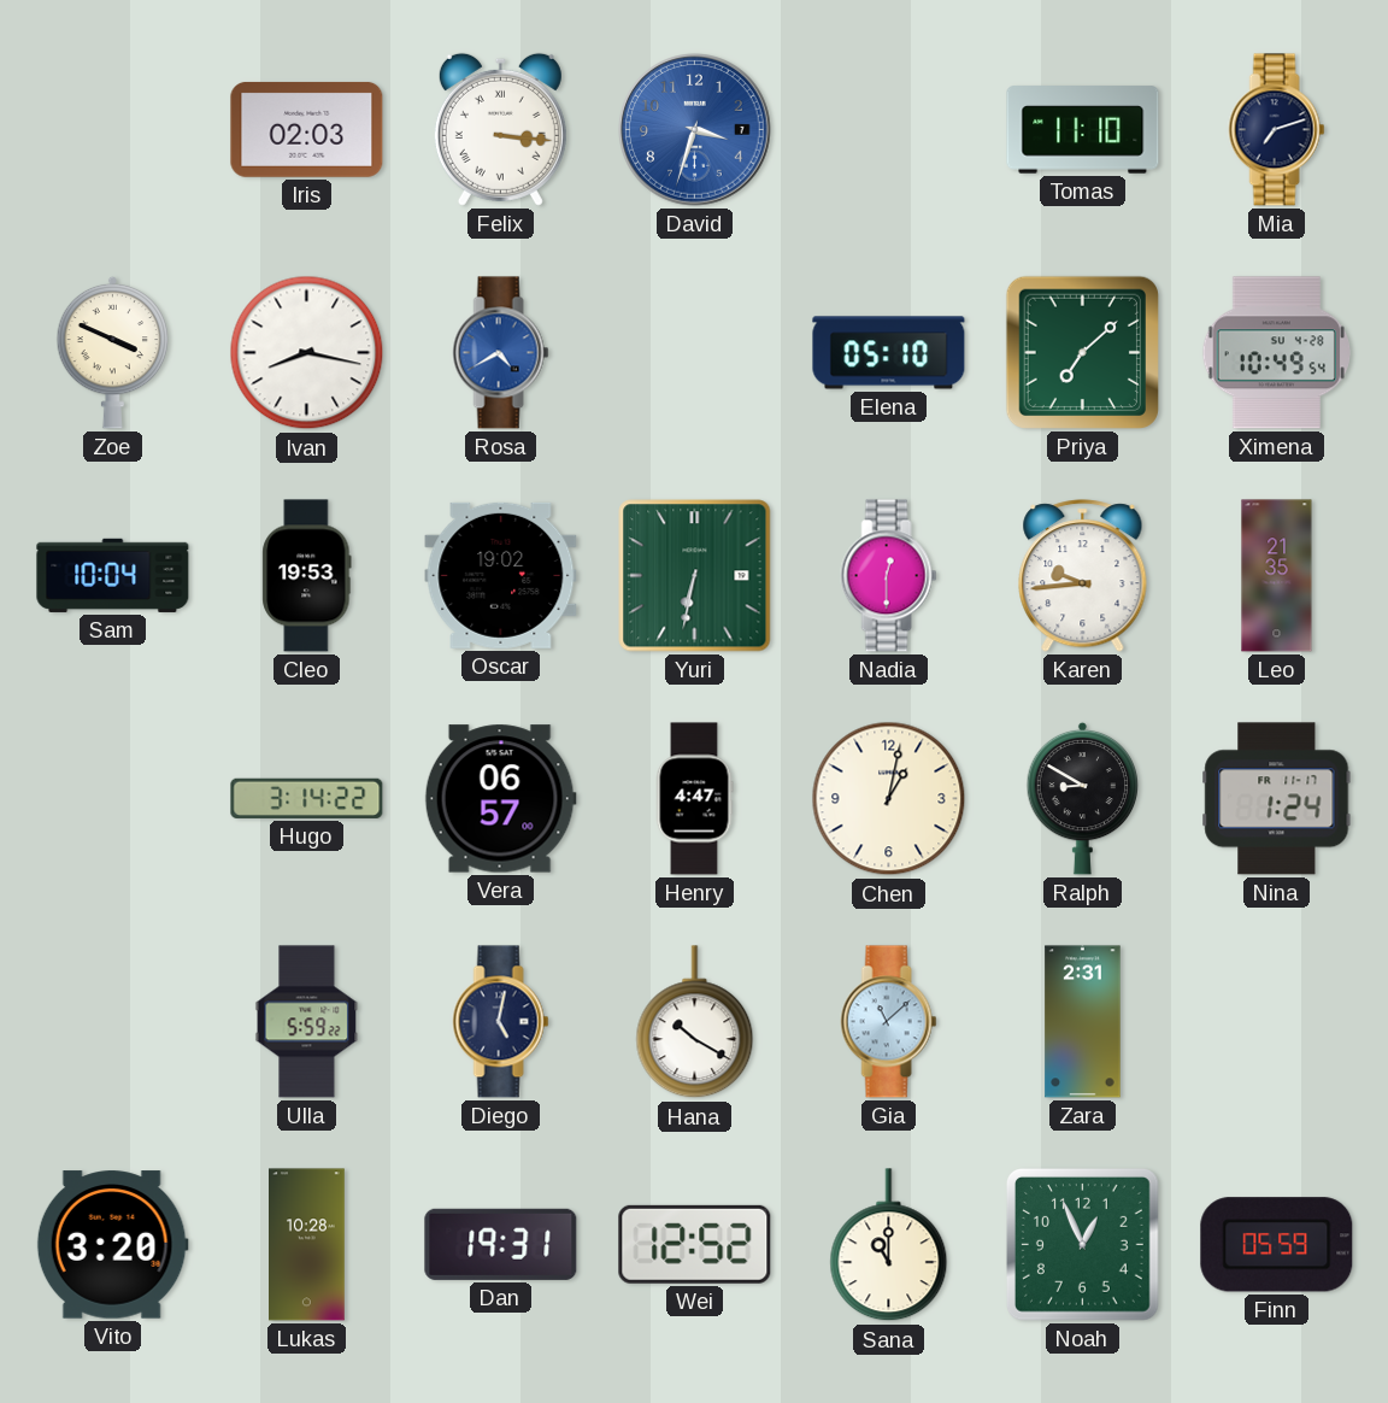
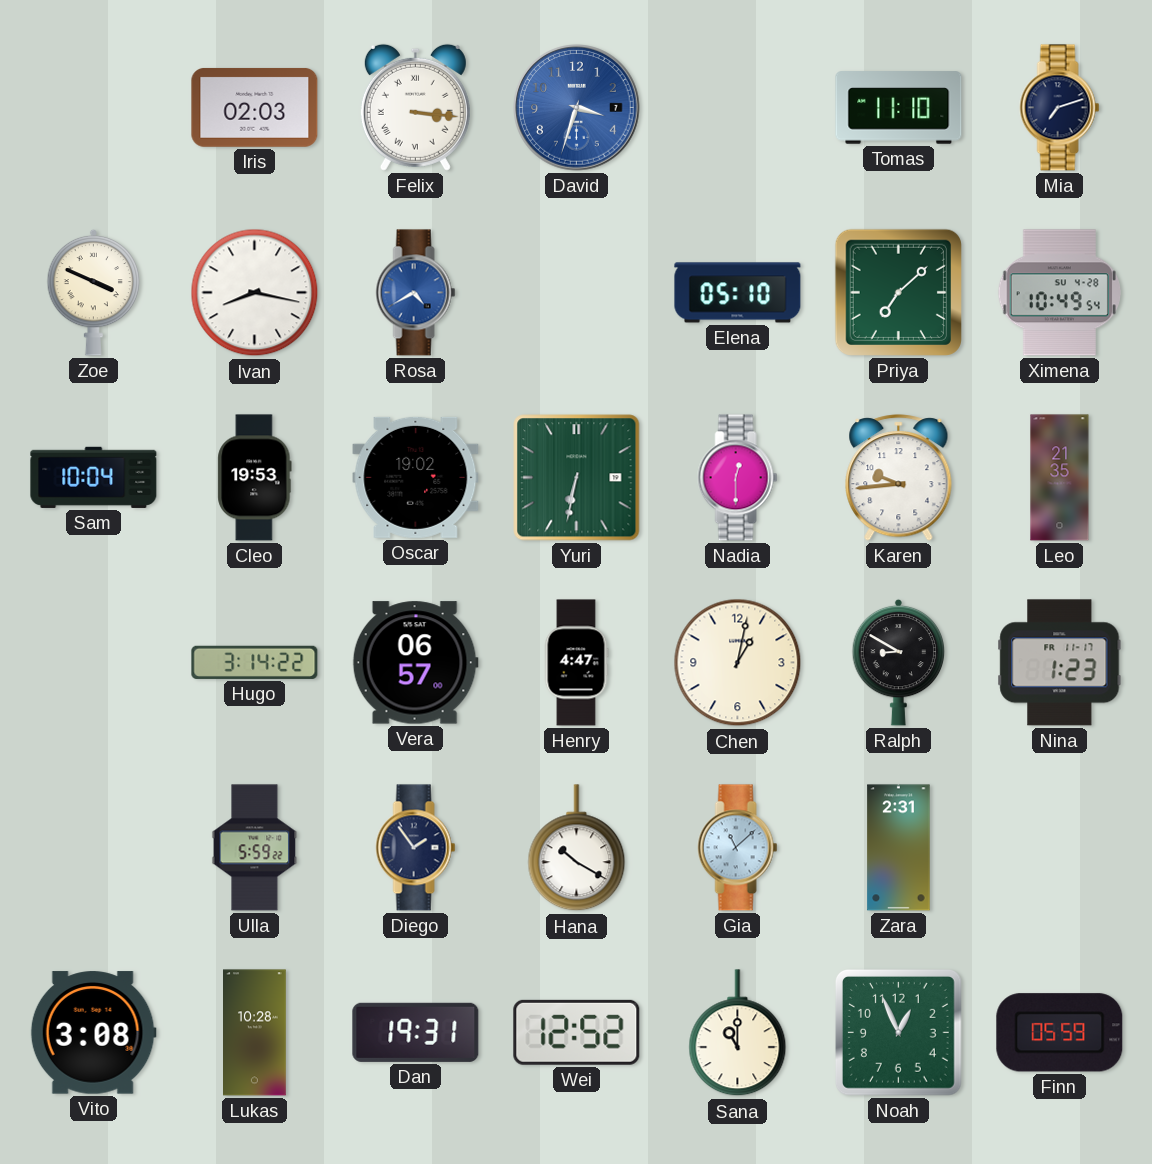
Nina: 1:24 -> 1:23 (1060, 663)
Diego: 5:02 -> 1:54 (416, 848)
Vito: 3:20 -> 3:08 (93, 1033)
